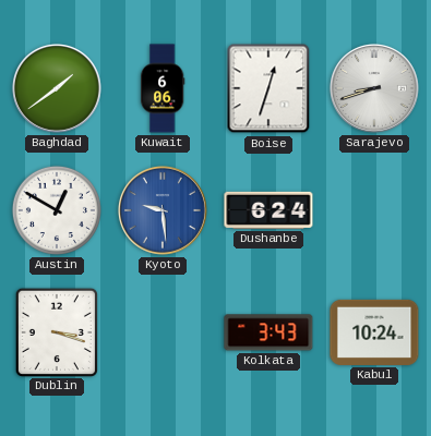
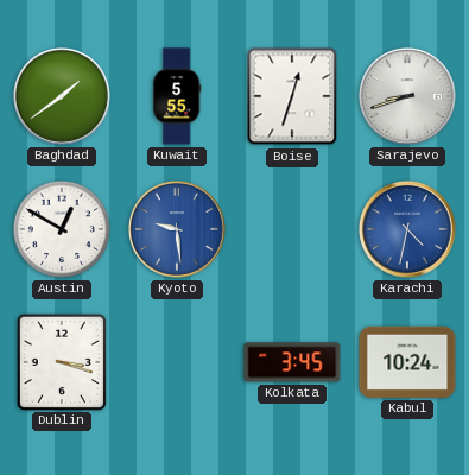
Kuwait: 6:06 -> 5:55 (177, 96)
Dushanbe: 6:24 -> none (268, 210)
Karachi: none -> 4:32 (407, 229)
Kolkata: 3:43 -> 3:45 (292, 362)
